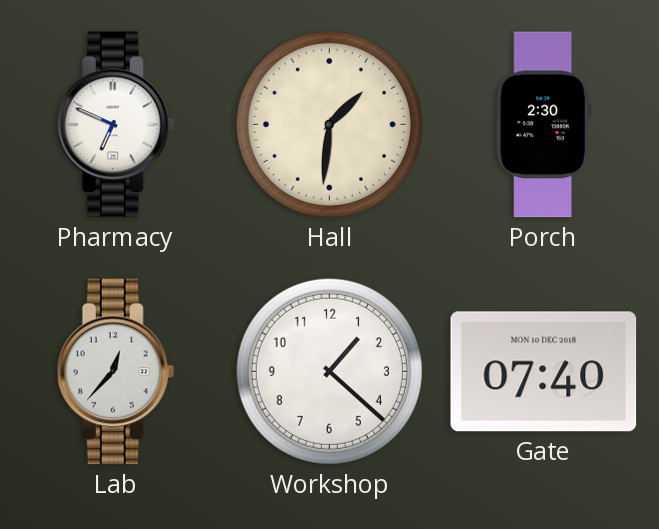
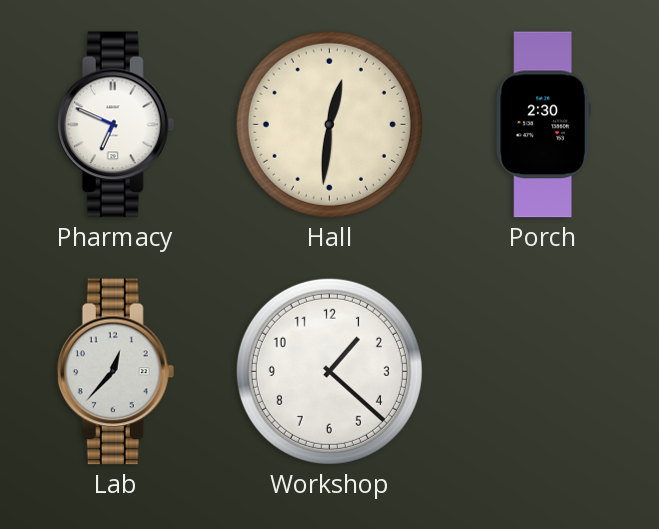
Hall: 1:31 -> 12:31 (329, 124)
Gate: 07:40 -> none (544, 372)
